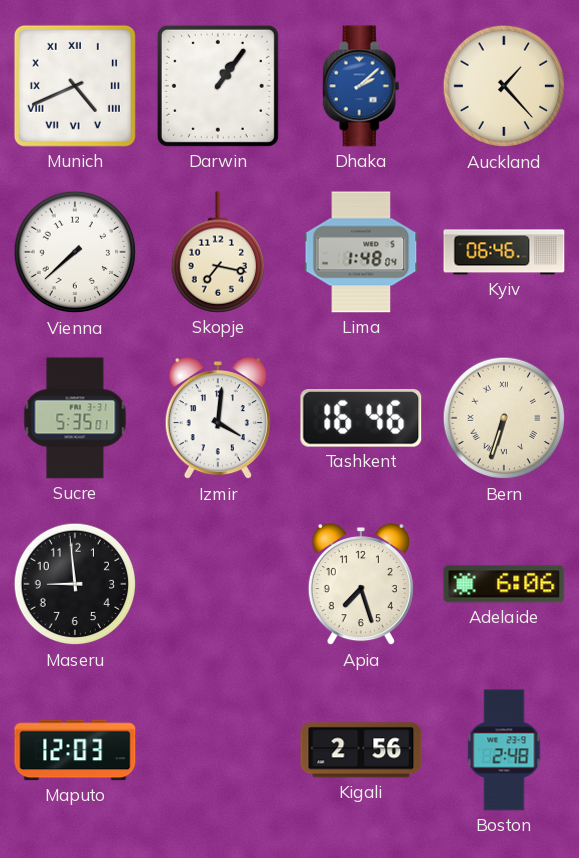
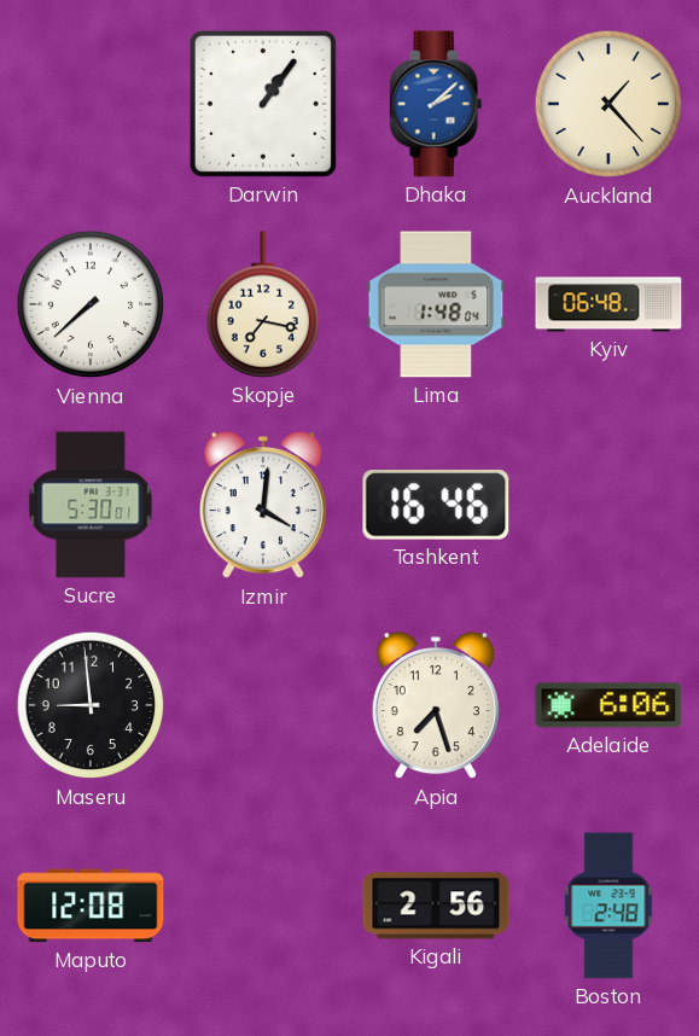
Munich: 4:41 -> none (75, 86)
Kyiv: 06:46 -> 06:48 (608, 304)
Sucre: 5:35 -> 5:30 (91, 505)
Bern: 6:33 -> none (504, 418)
Maputo: 12:03 -> 12:08 (91, 906)
